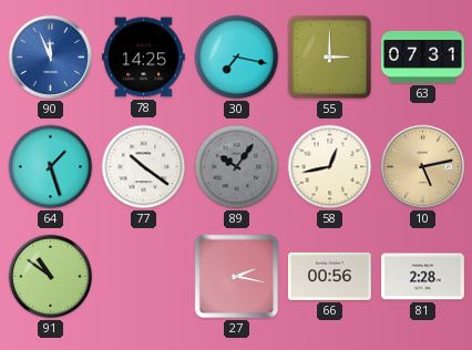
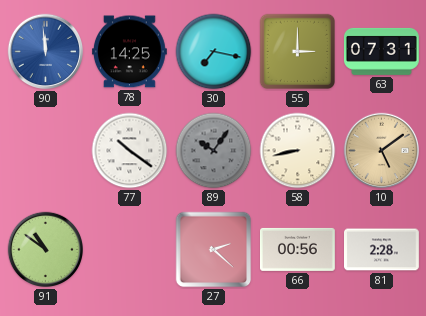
90: 11:56 -> 11:59 (46, 52)
64: 1:27 -> none (51, 167)
58: 12:43 -> 8:43 (298, 151)
10: 5:13 -> 5:09 (382, 151)
27: 2:17 -> 2:22 (214, 250)
